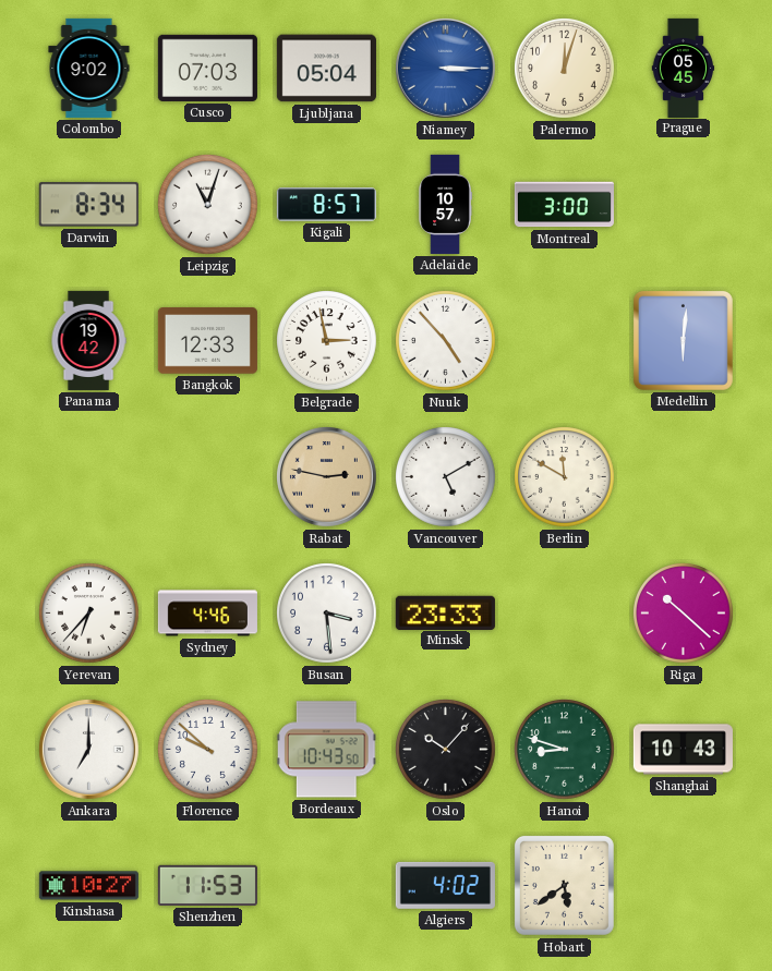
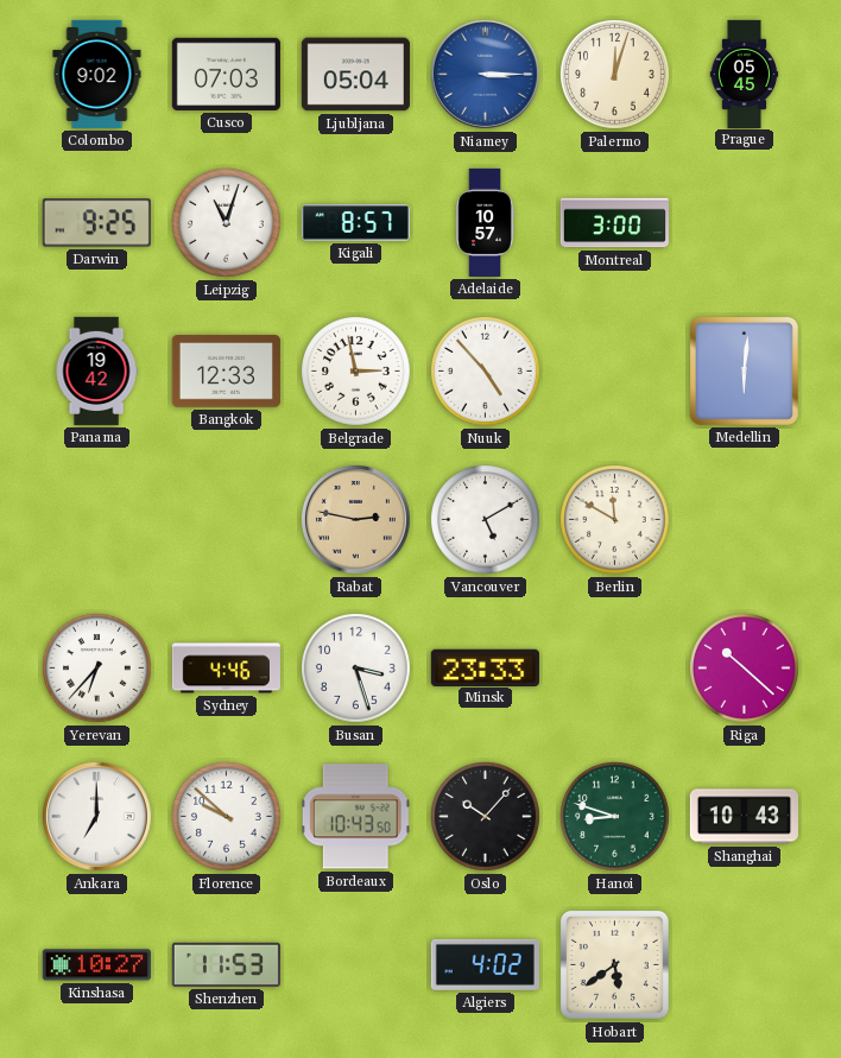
Darwin: 8:34 -> 9:25 (96, 223)
Busan: 3:29 -> 3:27 (356, 669)
